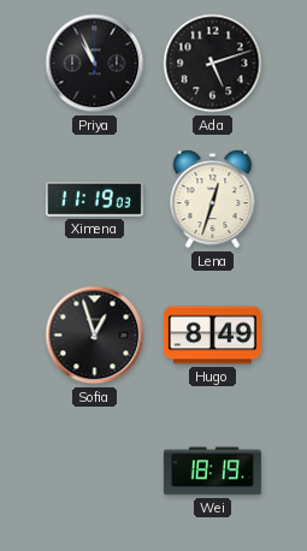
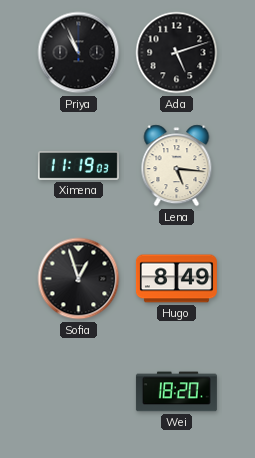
Lena: 12:33 -> 5:16 (177, 166)
Wei: 18:19 -> 18:20 (176, 392)
